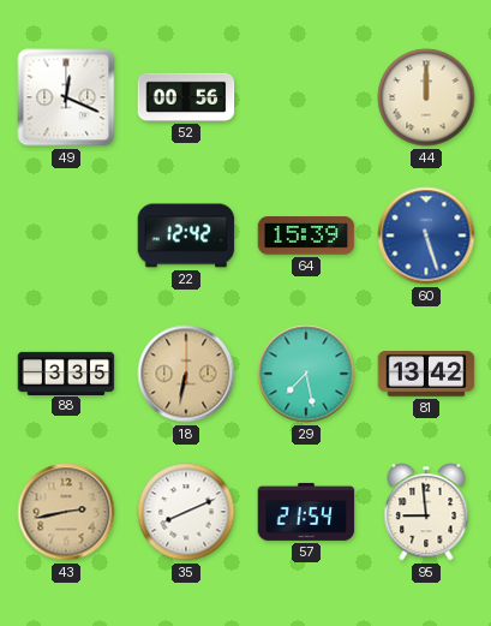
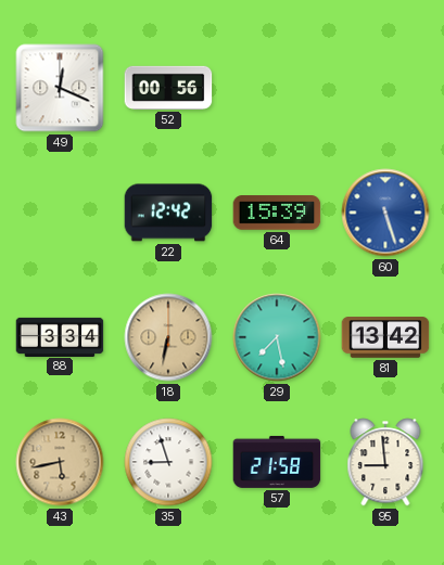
44: 12:00 -> none (426, 97)
88: 3:35 -> 3:34 (60, 336)
43: 2:43 -> 5:43 (60, 462)
35: 8:11 -> 8:57 (168, 462)
57: 21:54 -> 21:58 (277, 462)
